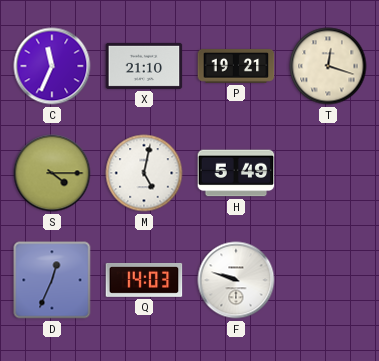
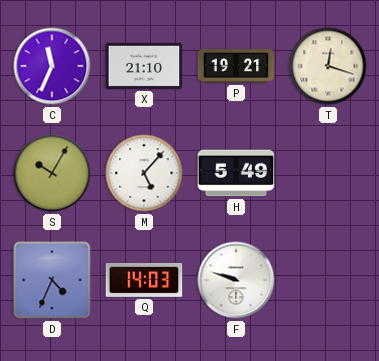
S: 4:15 -> 10:05 (52, 173)
M: 5:02 -> 5:07 (144, 173)
D: 12:34 -> 4:34 (52, 280)
